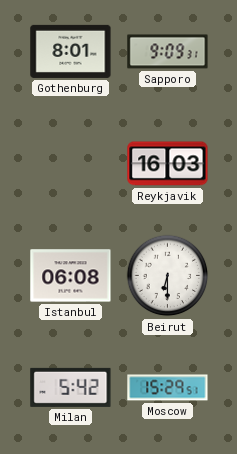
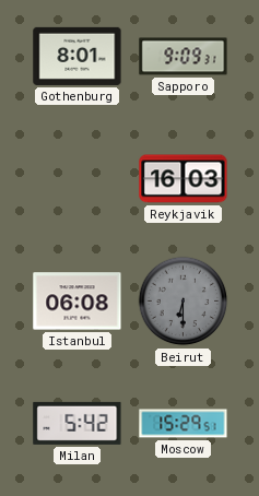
Beirut dial: white -> grey (184, 302)
